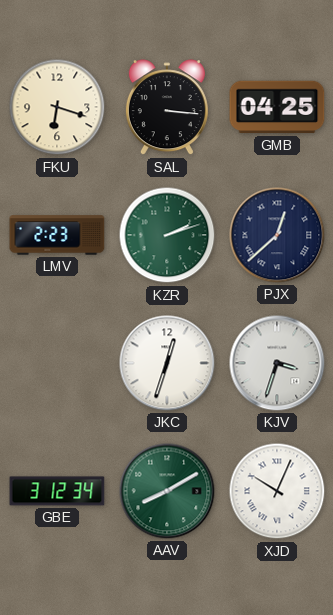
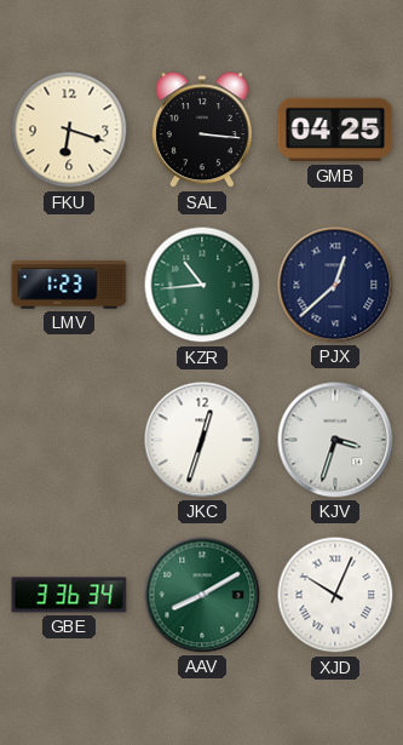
LMV: 2:23 -> 1:23 (69, 285)
KZR: 2:12 -> 10:44 (202, 285)
GBE: 3:12 -> 3:36 (69, 595)
